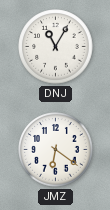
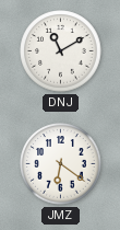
DNJ: 11:05 -> 11:10 (61, 51)
